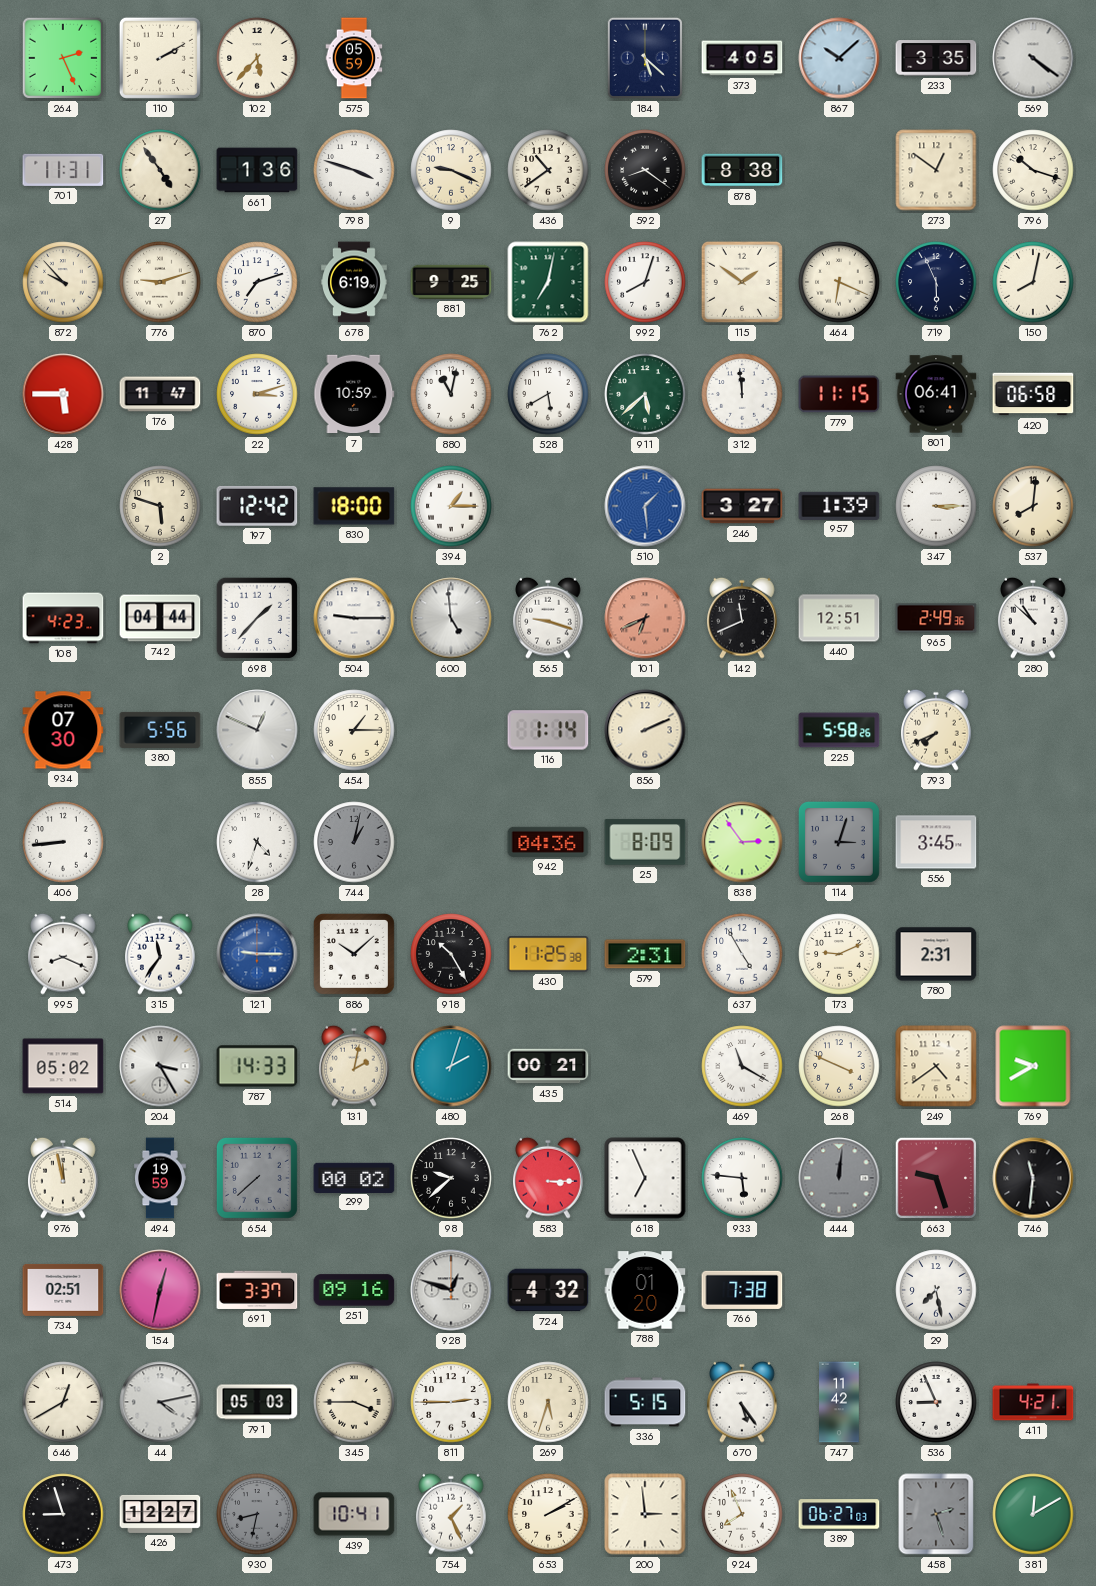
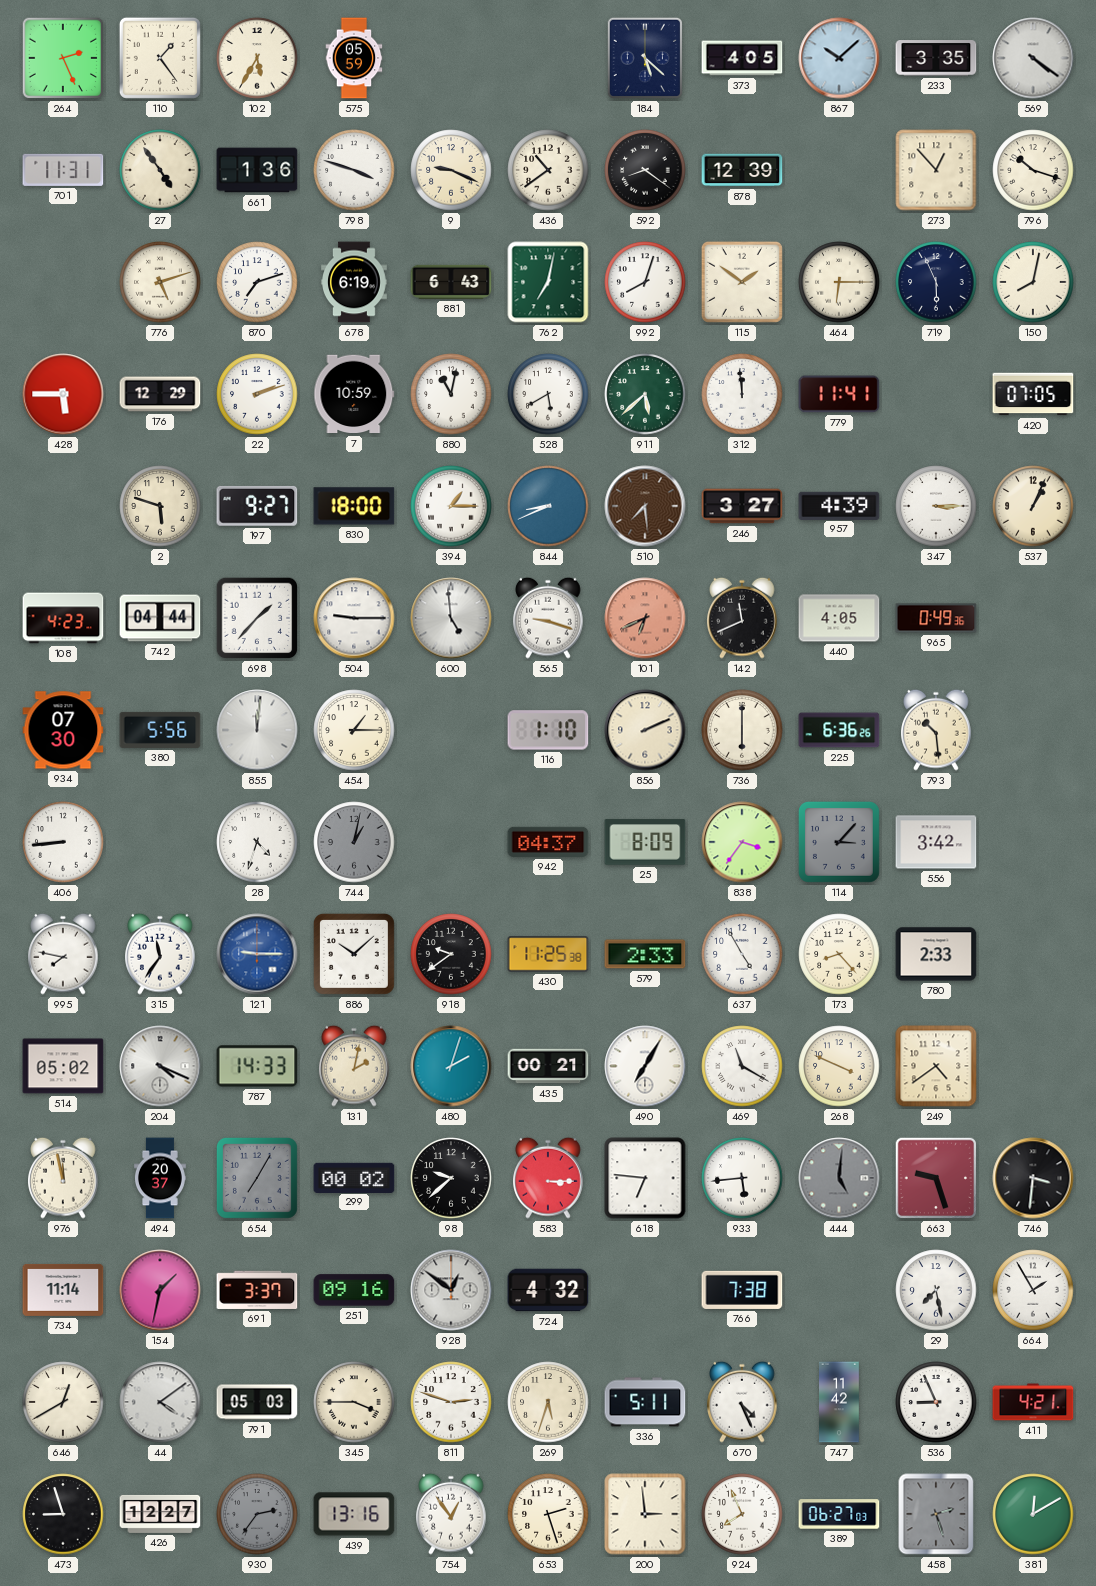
110: 2:10 -> 1:24 (160, 58)
102: 5:37 -> 5:35 (257, 58)
878: 8:38 -> 12:39 (742, 170)
273: 12:51 -> 12:53 (936, 170)
872: 9:53 -> none (63, 282)
776: 9:12 -> 5:12 (160, 282)
881: 9:25 -> 6:43 (451, 282)
464: 6:19 -> 6:15 (839, 282)
176: 11:47 -> 12:29 (160, 394)
22: 3:12 -> 2:12 (257, 394)
779: 11:15 -> 11:41 (839, 394)
801: 06:41 -> none (936, 394)
420: 06:58 -> 07:05 (1033, 394)
197: 12:42 -> 9:27 (257, 506)
844: none -> 8:41 (548, 506)
510: 1:29 -> 7:29 (645, 506)
510 dial: blue -> brown (645, 506)
957: 1:39 -> 4:39 (839, 505)
537: 8:01 -> 1:04 (1033, 506)
440: 12:51 -> 4:05 (839, 618)
965: 2:49 -> 0:49 (936, 618)
280: 10:52 -> none (1033, 618)
855: 12:49 -> 12:01 (257, 730)
116: 1:14 -> 1:10 (548, 730)
736: none -> 6:00 (742, 730)
225: 5:58 -> 6:36 (839, 730)
793: 7:41 -> 10:29 (936, 730)
942: 04:36 -> 04:37 (548, 842)
838: 2:54 -> 3:36 (742, 842)
114: 3:03 -> 3:07 (839, 842)
556: 3:45 -> 3:42 (936, 842)
995: 8:19 -> 7:47 (63, 954)
918: 10:25 -> 9:39 (451, 954)
579: 2:31 -> 2:33 (645, 954)
173: 9:11 -> 8:23 (839, 954)
780: 2:31 -> 2:33 (936, 954)
204: 3:25 -> 4:19 (160, 1066)
490: none -> 7:05 (645, 1066)
769: 9:40 -> none (1033, 1066)
494: 19:59 -> 20:37 (161, 1178)
654: 7:38 -> 7:05 (257, 1178)
618: 6:56 -> 6:46 (645, 1178)
933: 5:46 -> 5:44 (742, 1178)
444: 12:01 -> 5:01 (839, 1178)
746: 11:31 -> 3:31 (1033, 1178)
734: 02:51 -> 11:14 (63, 1290)
154: 12:32 -> 1:32 (160, 1290)
928: 12:48 -> 12:51 (451, 1290)
788: 01:20 -> none (645, 1290)
664: none -> 1:55 (1033, 1290)
44: 4:13 -> 4:09 (160, 1402)
811: 2:45 -> 2:48 (451, 1402)
336: 5:15 -> 5:11 (645, 1402)
670: 5:24 -> 4:26 (742, 1402)
930: 8:32 -> 2:36 (257, 1514)
439: 10:41 -> 13:16 (354, 1514)
754: 1:26 -> 12:54 (451, 1514)
653: 2:10 -> 2:27 (548, 1514)
